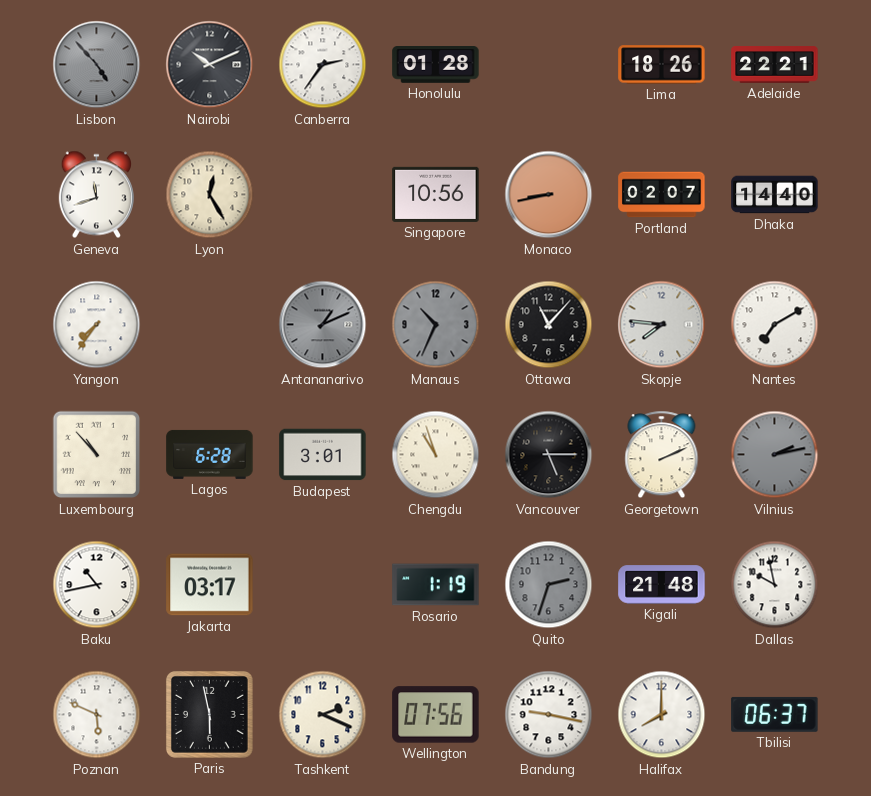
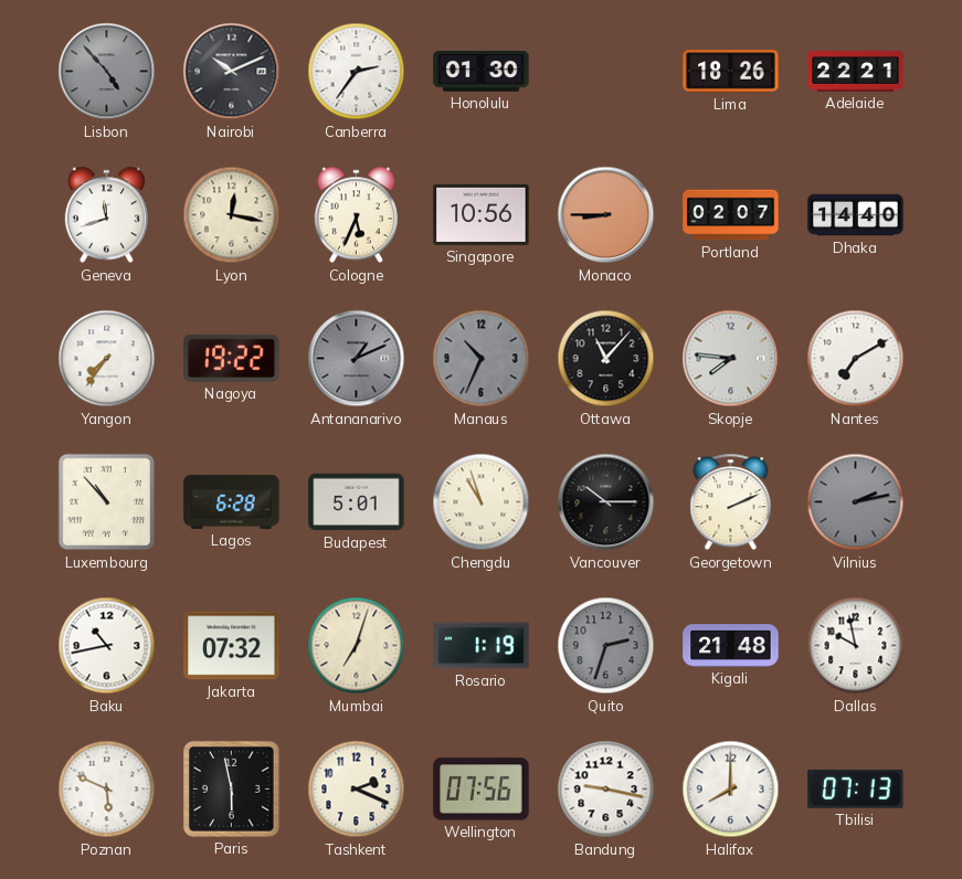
Honolulu: 01:28 -> 01:30 (482, 72)
Lyon: 12:25 -> 12:17 (232, 215)
Cologne: none -> 5:34 (356, 215)
Monaco: 8:43 -> 8:45 (606, 215)
Nagoya: none -> 19:22 (232, 358)
Budapest: 3:01 -> 5:01 (357, 502)
Vancouver: 5:15 -> 10:15 (606, 502)
Jakarta: 03:17 -> 07:32 (232, 646)
Mumbai: none -> 7:03 (357, 646)
Tbilisi: 06:37 -> 07:13 (856, 788)
